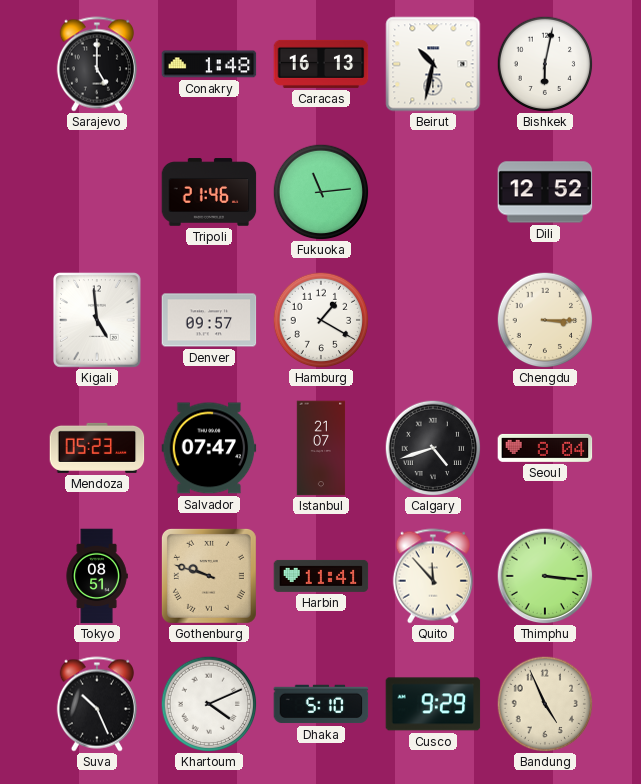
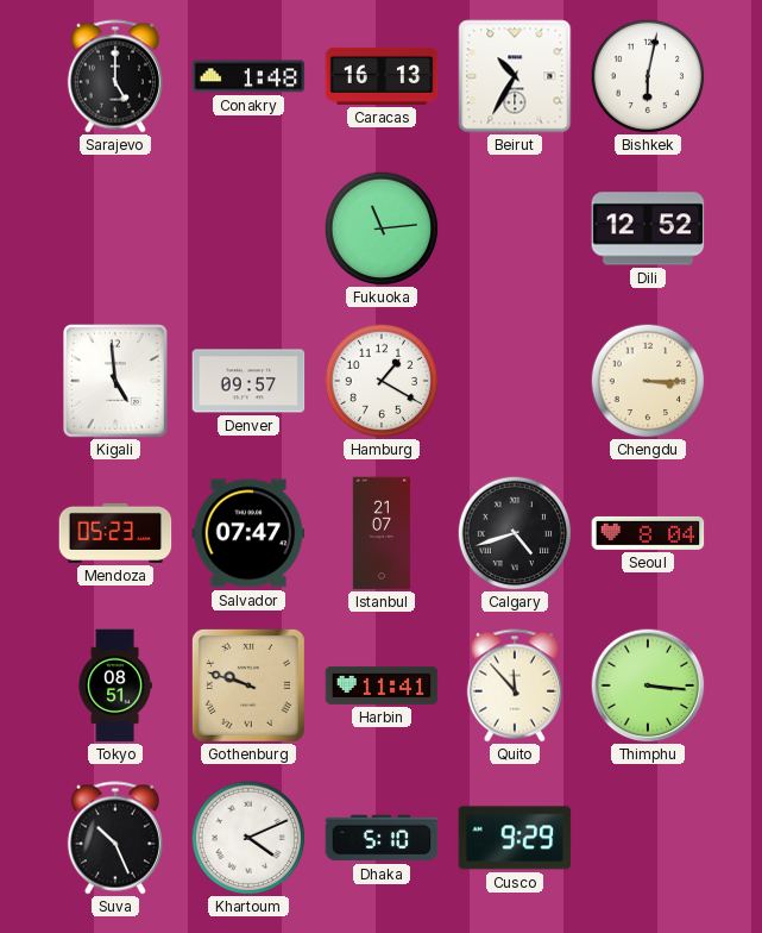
Beirut: 10:32 -> 10:35 (515, 76)
Tripoli: 21:46 -> none (209, 192)
Bandung: 4:56 -> none (545, 704)
